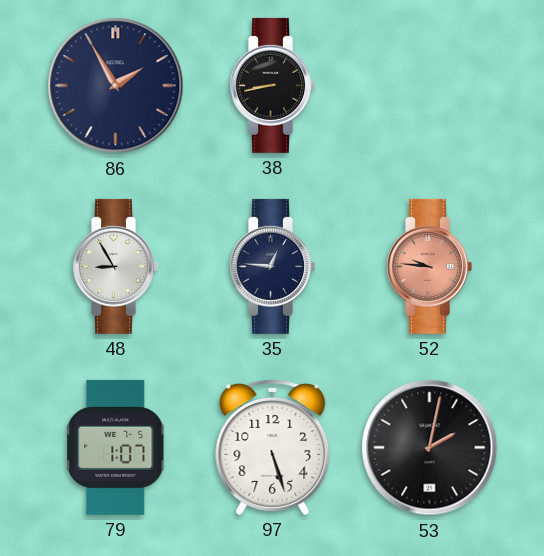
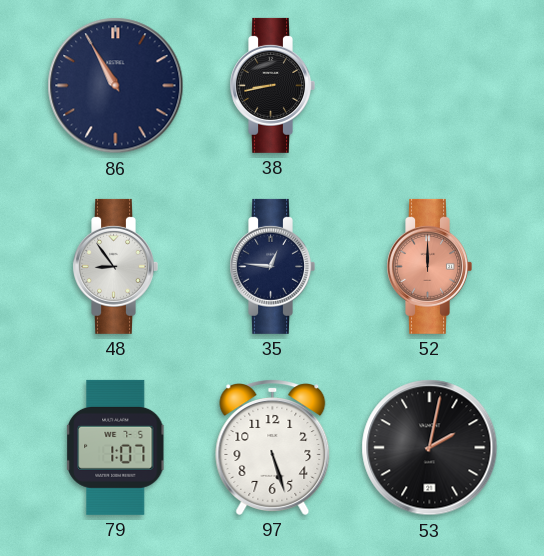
86: 1:55 -> 10:55 (116, 86)
48: 8:55 -> 8:54 (115, 266)
52: 9:46 -> 12:00 (429, 266)
